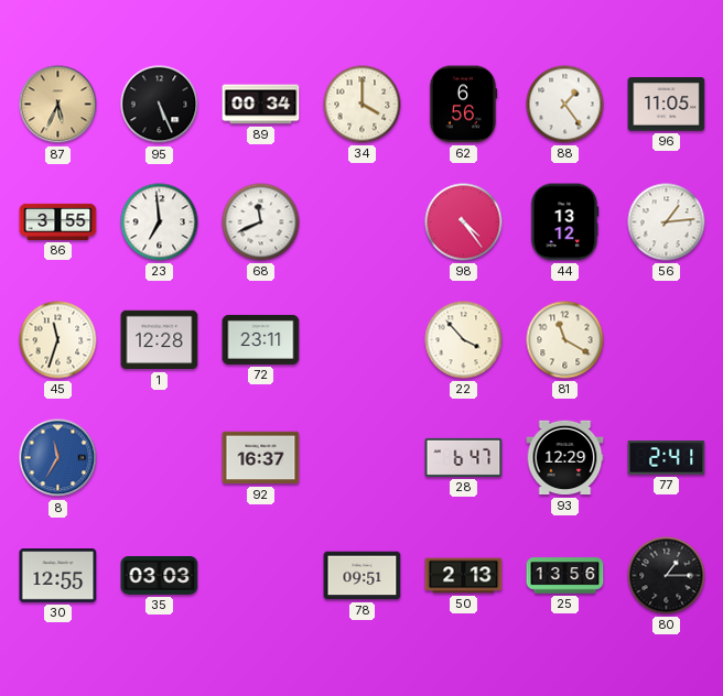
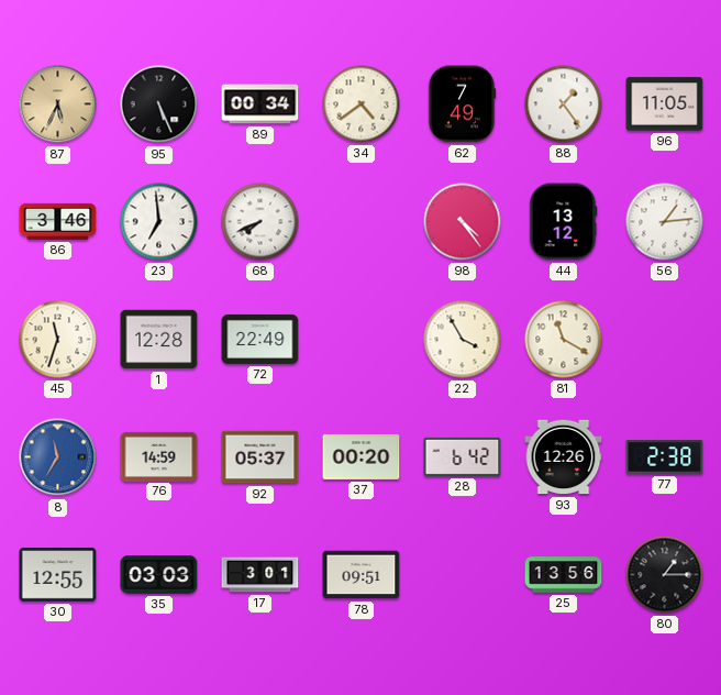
34: 4:00 -> 4:39 (362, 104)
62: 6:56 -> 7:49 (462, 104)
86: 3:55 -> 3:46 (58, 221)
68: 11:41 -> 7:41 (260, 222)
72: 23:11 -> 22:49 (260, 339)
22: 3:53 -> 3:55 (463, 340)
76: none -> 14:59 (159, 456)
92: 16:37 -> 05:37 (260, 457)
37: none -> 00:20 (362, 456)
28: 6:47 -> 6:42 (463, 456)
93: 12:29 -> 12:26 (564, 457)
77: 2:41 -> 2:38 (665, 457)
17: none -> 3:01 (260, 575)
50: 2:13 -> none (464, 576)
